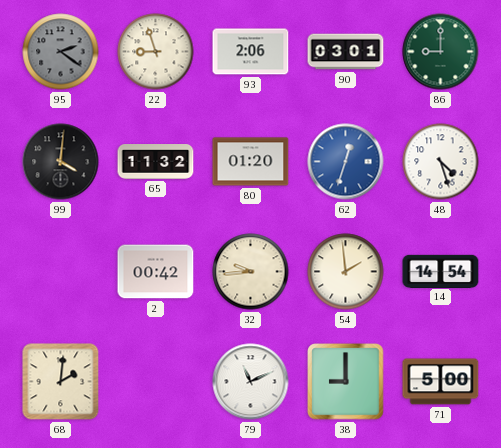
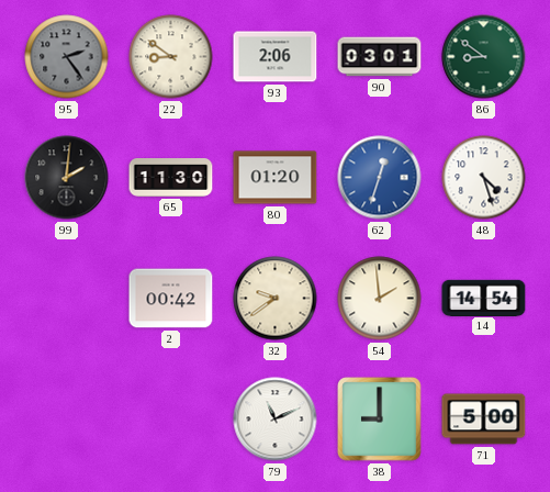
95: 2:21 -> 2:24 (67, 57)
22: 8:57 -> 8:51 (171, 57)
86: 9:00 -> 8:51 (484, 57)
99: 4:01 -> 2:01 (67, 178)
65: 11:32 -> 11:30 (171, 178)
32: 9:44 -> 9:39 (276, 299)
68: 2:01 -> none (61, 382)
